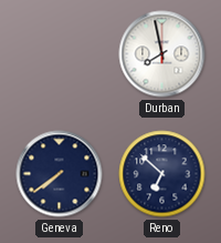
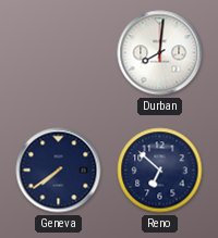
Durban: 7:58 -> 8:01 (160, 53)
